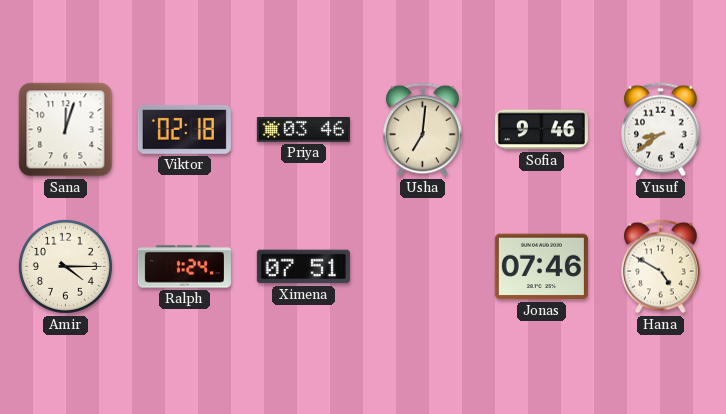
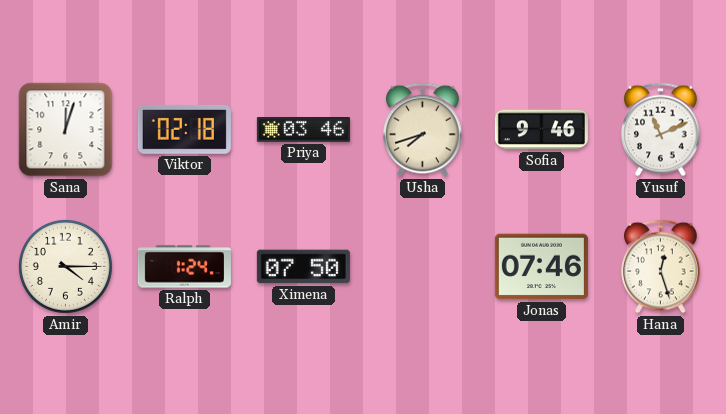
Usha: 7:01 -> 7:42 (423, 130)
Yusuf: 8:39 -> 11:11 (661, 130)
Ximena: 07:51 -> 07:50 (303, 267)
Hana: 4:50 -> 12:27 (661, 267)
